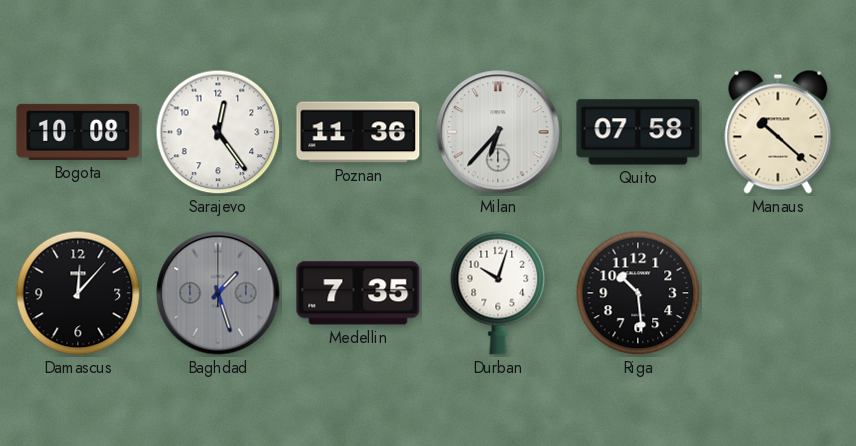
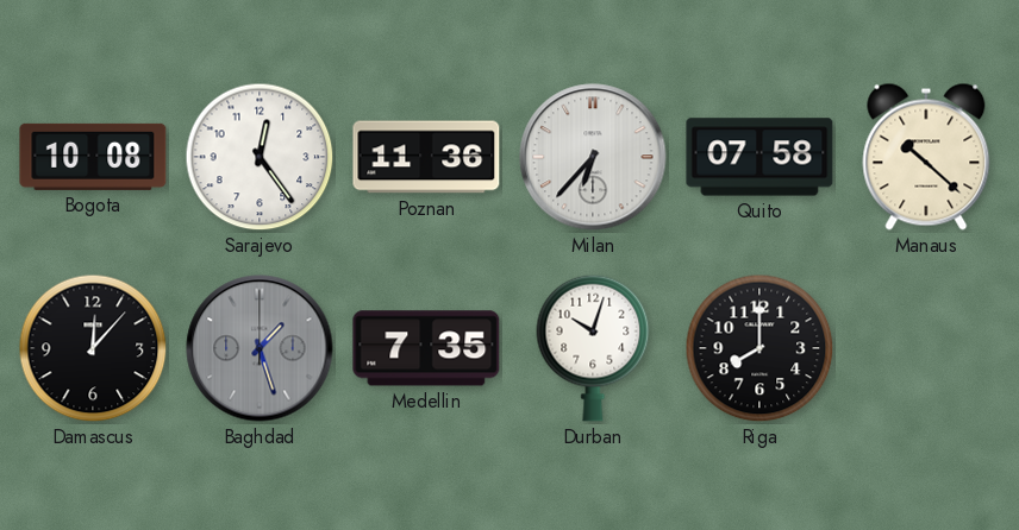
Riga: 10:29 -> 8:00 (759, 348)
